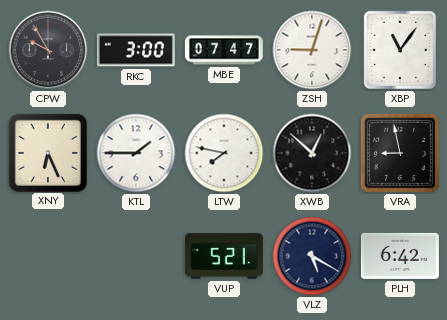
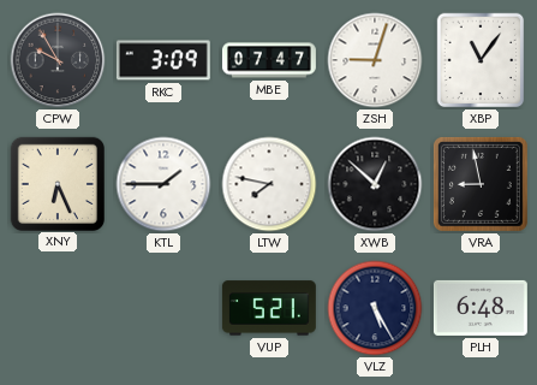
RKC: 3:00 -> 3:09 (163, 60)
VLZ: 5:20 -> 5:25 (375, 308)
PLH: 6:42 -> 6:48 (481, 308)
